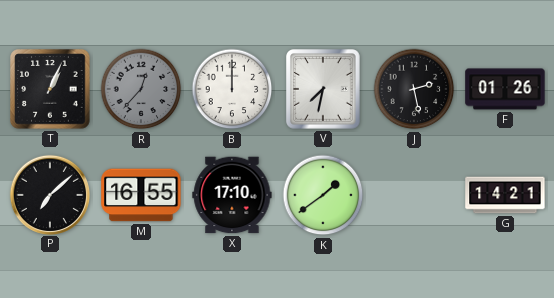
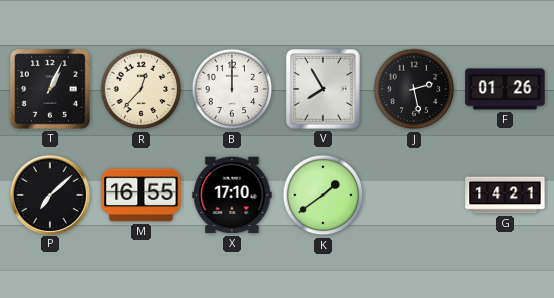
R dial: grey -> cream (141, 89)
V: 7:32 -> 7:55 (324, 89)
